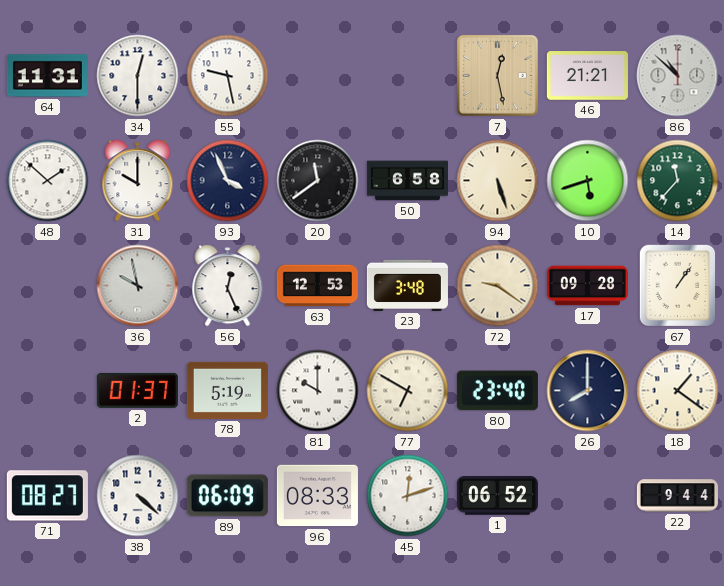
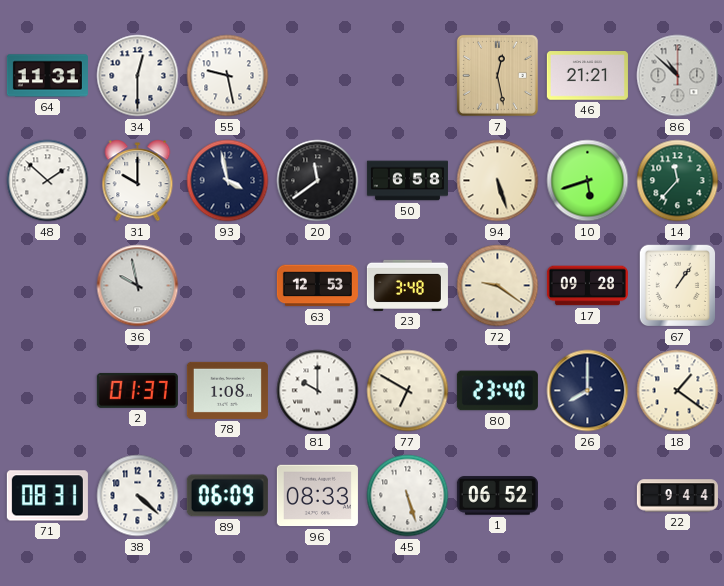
93: 3:56 -> 3:58 (228, 181)
56: 12:26 -> none (228, 286)
78: 5:19 -> 1:08 (227, 390)
71: 08:27 -> 08:31 (47, 496)
45: 12:12 -> 5:27 (408, 496)
